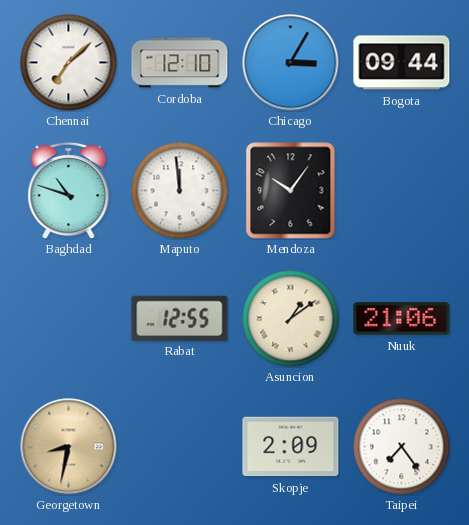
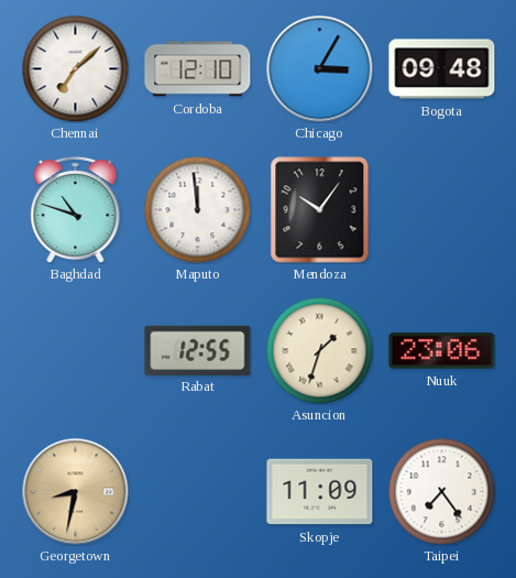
Bogota: 09:44 -> 09:48 (442, 69)
Asuncion: 1:09 -> 1:33 (319, 350)
Nuuk: 21:06 -> 23:06 (442, 351)
Skopje: 2:09 -> 11:09 (320, 492)
